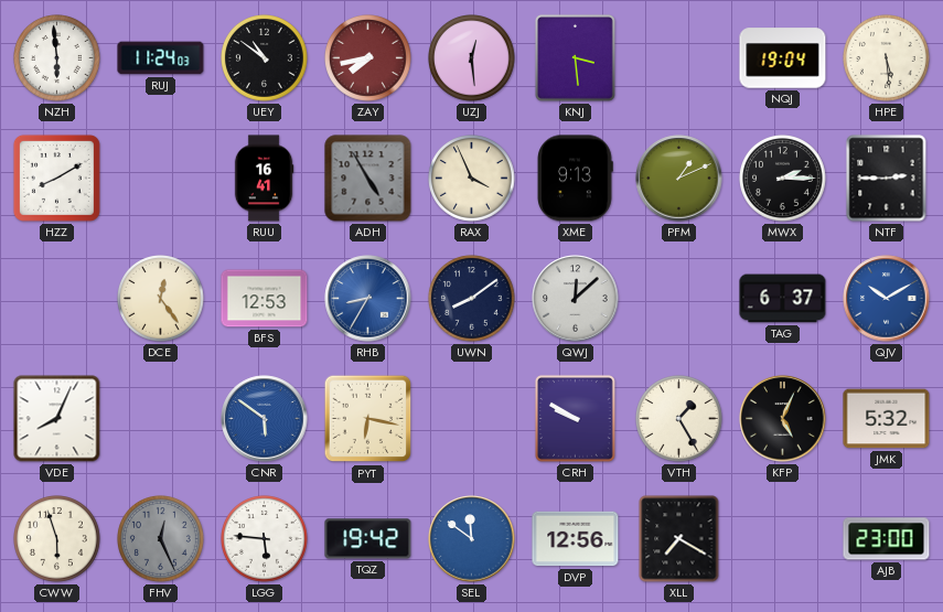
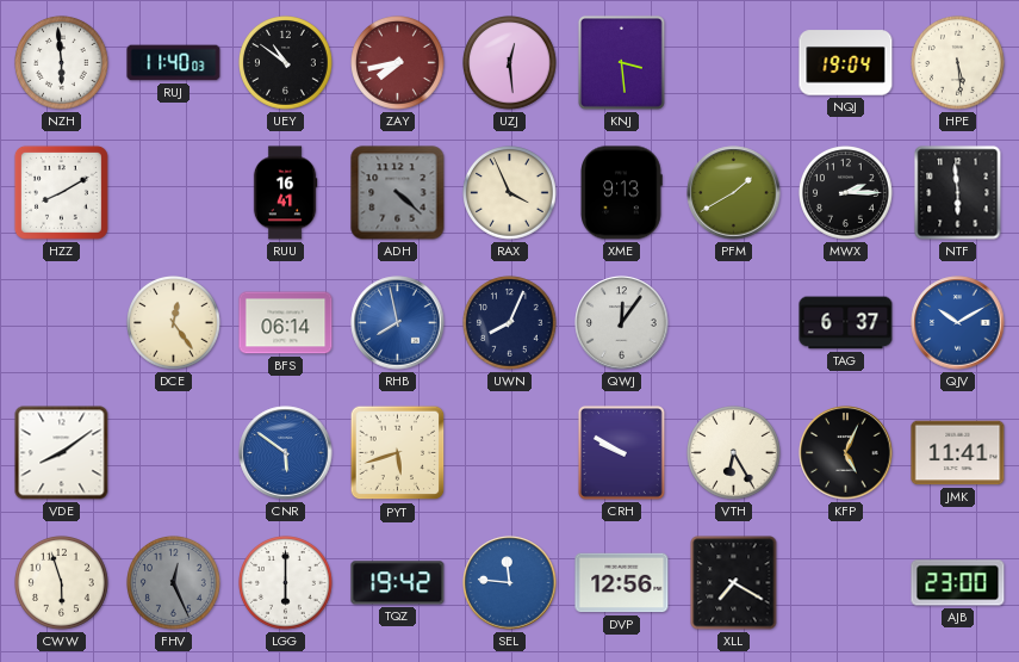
RUJ: 11:24 -> 11:40 (174, 63)
ADH: 4:55 -> 4:22 (398, 193)
PFM: 1:11 -> 1:40 (734, 193)
NTF: 2:45 -> 5:59 (958, 193)
BFS: 12:53 -> 06:14 (286, 323)
RHB: 8:35 -> 7:58 (398, 323)
UWN: 8:09 -> 8:04 (510, 323)
QWJ: 12:08 -> 12:06 (622, 323)
VDE: 8:04 -> 8:09 (62, 453)
PYT: 6:17 -> 5:42 (398, 453)
VTH: 1:25 -> 6:25 (734, 453)
JMK: 5:32 -> 11:41 (958, 453)
LGG: 5:46 -> 6:00 (286, 583)
SEL: 11:51 -> 11:46 (510, 583)
